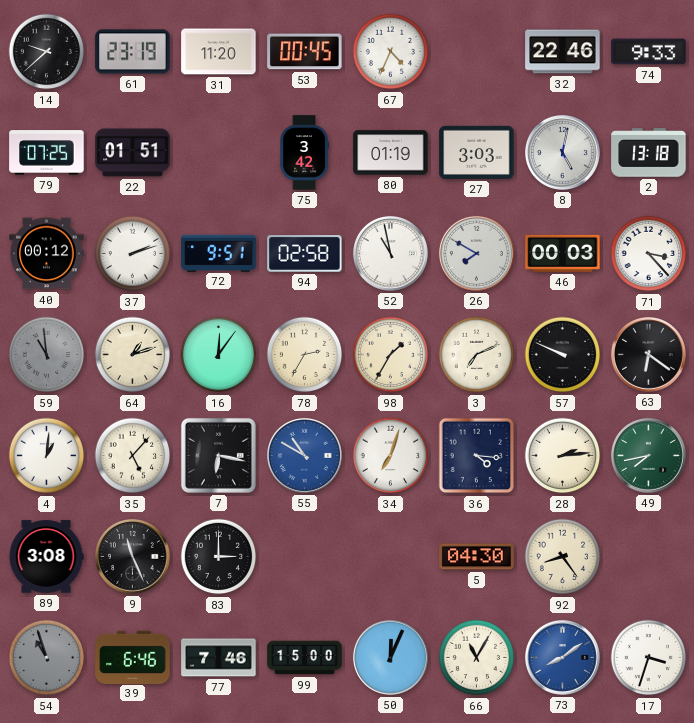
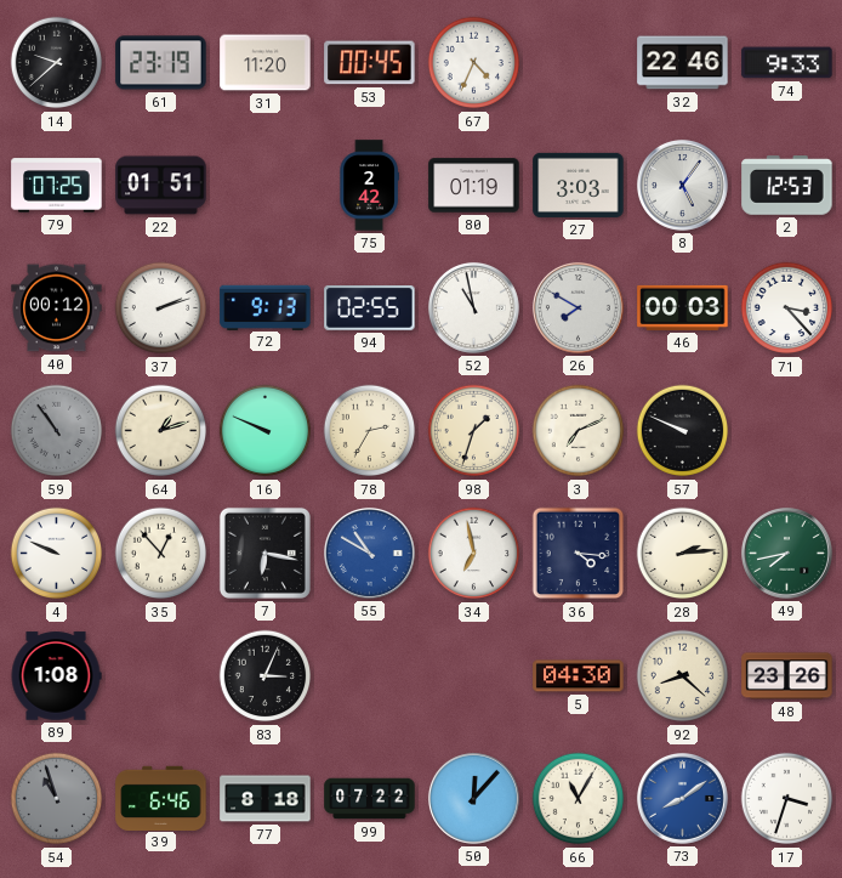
75: 3:42 -> 2:42 (369, 186)
8: 5:02 -> 5:06 (682, 185)
2: 13:18 -> 12:53 (787, 186)
72: 9:51 -> 9:13 (266, 307)
94: 02:58 -> 02:55 (370, 308)
59: 10:59 -> 10:54 (57, 431)
16: 12:06 -> 9:49 (266, 431)
98: 1:35 -> 1:33 (474, 431)
63: 6:21 -> none (648, 354)
4: 1:01 -> 9:49 (57, 554)
35: 5:07 -> 12:53 (161, 554)
34: 7:03 -> 6:58 (474, 554)
89: 3:08 -> 1:08 (56, 676)
9: 11:26 -> none (132, 556)
83: 3:00 -> 3:04 (266, 676)
92: 8:24 -> 8:22 (683, 676)
48: none -> 23:26 (787, 676)
77: 7:46 -> 8:18 (266, 799)
99: 15:00 -> 07:22 (370, 799)
50: 12:04 -> 12:07 (473, 798)
